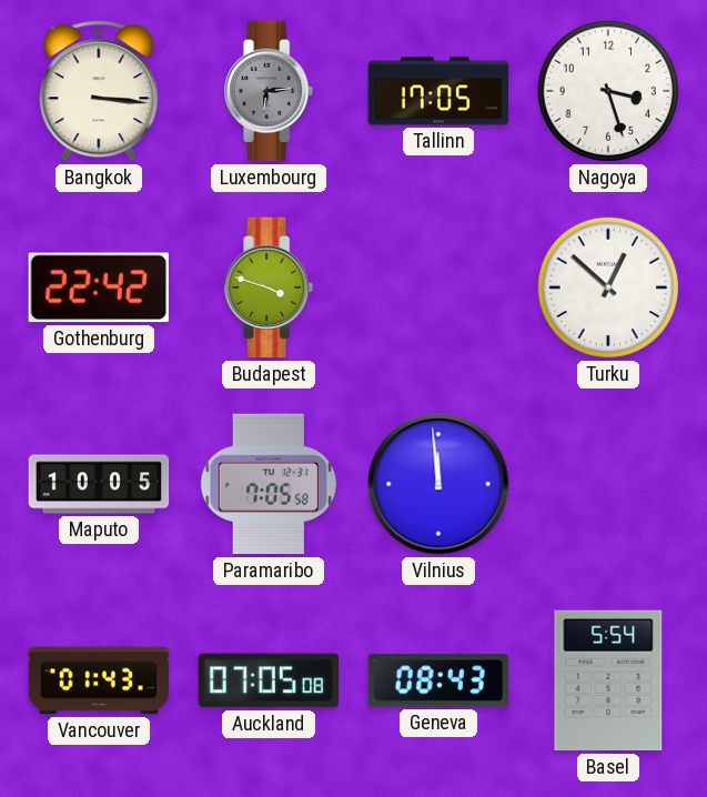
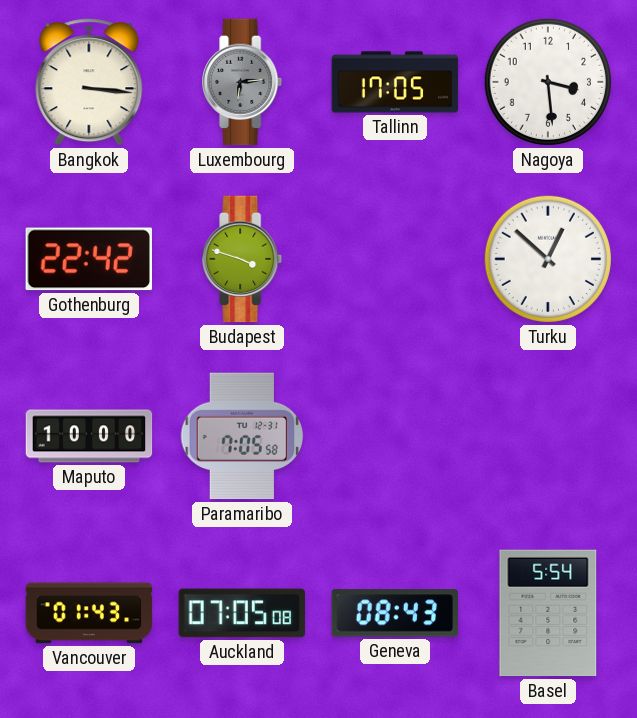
Nagoya: 3:27 -> 3:29 (548, 82)
Maputo: 10:05 -> 10:00 (89, 436)
Vilnius: 11:59 -> none (438, 484)
